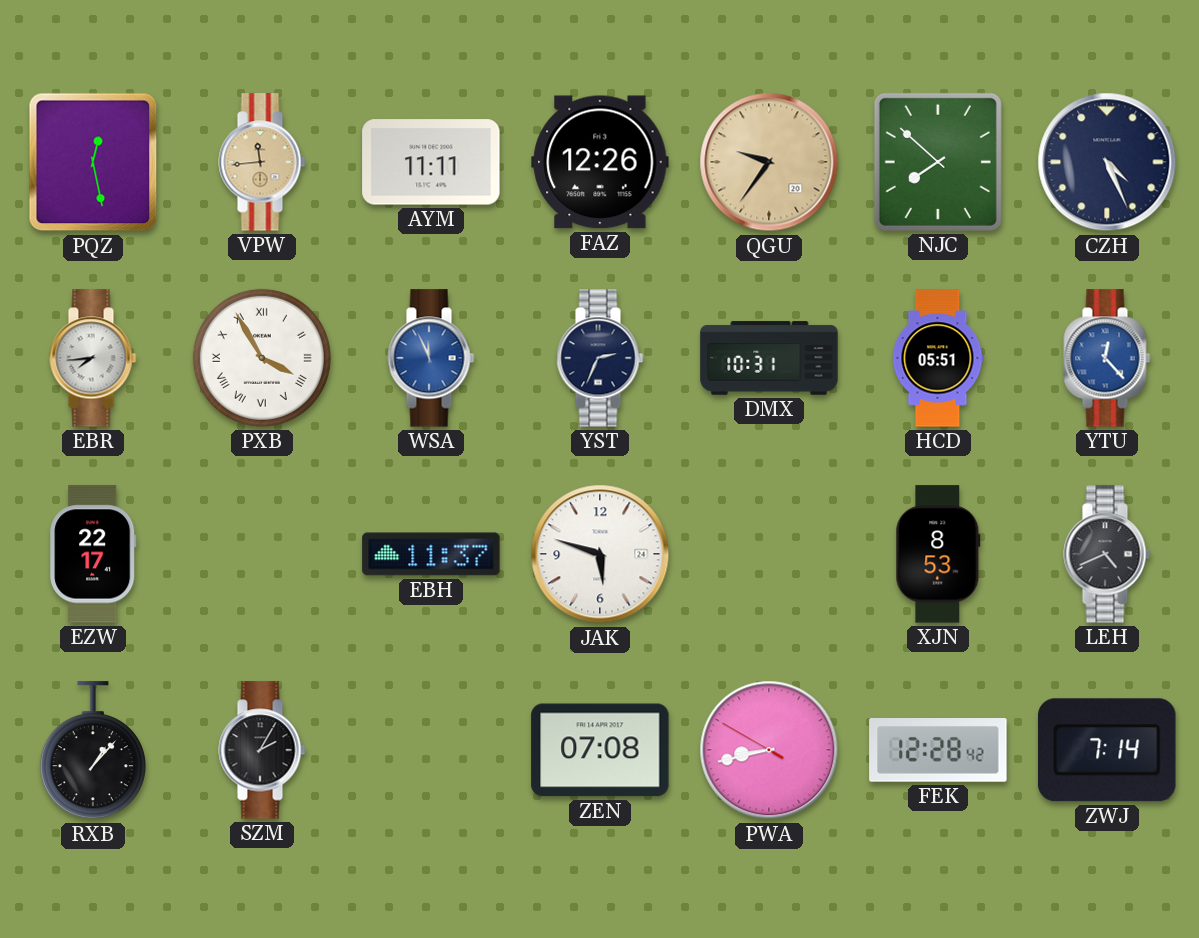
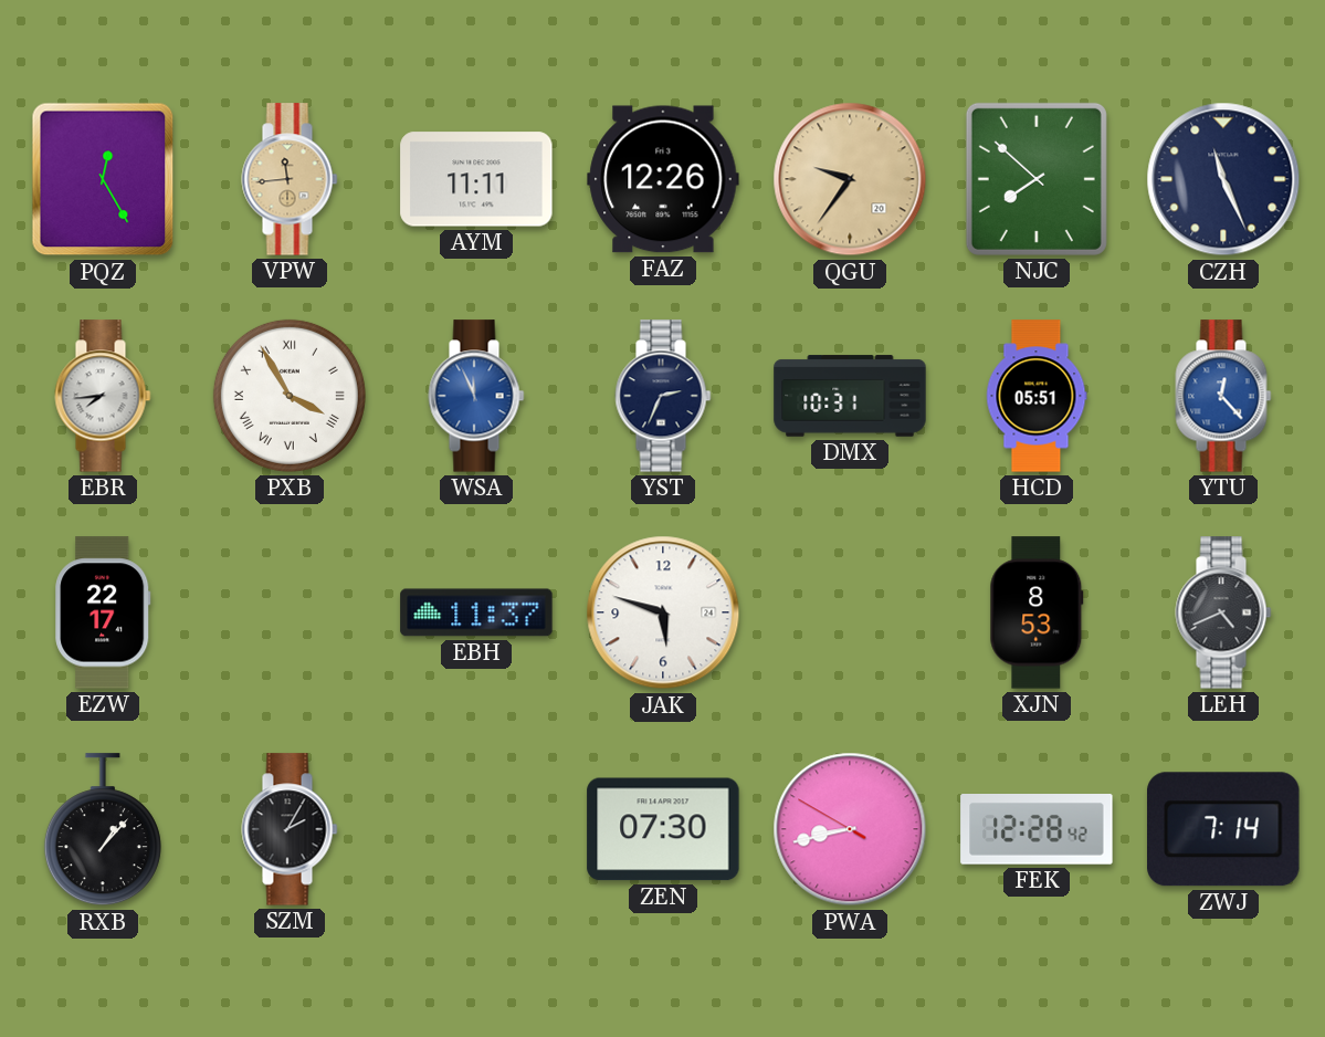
PQZ: 12:28 -> 12:25 (103, 179)
CZH: 4:26 -> 11:26 (1223, 179)
ZEN: 07:08 -> 07:30 (663, 829)
